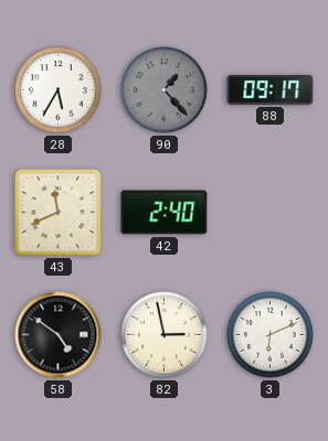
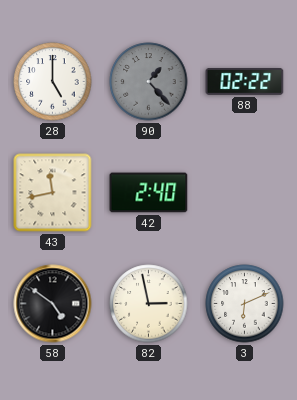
28: 5:35 -> 5:00 (53, 82)
88: 09:17 -> 02:22 (245, 82)
43: 11:41 -> 11:43 (53, 193)
